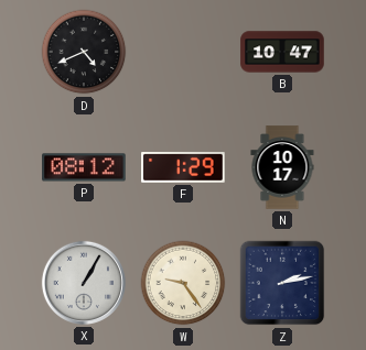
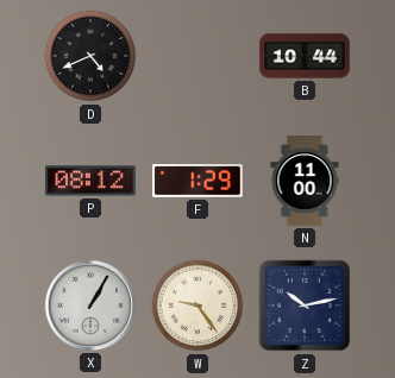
B: 10:47 -> 10:44 (305, 56)
N: 10:17 -> 11:00 (305, 181)
Z: 2:13 -> 10:13 (305, 305)
